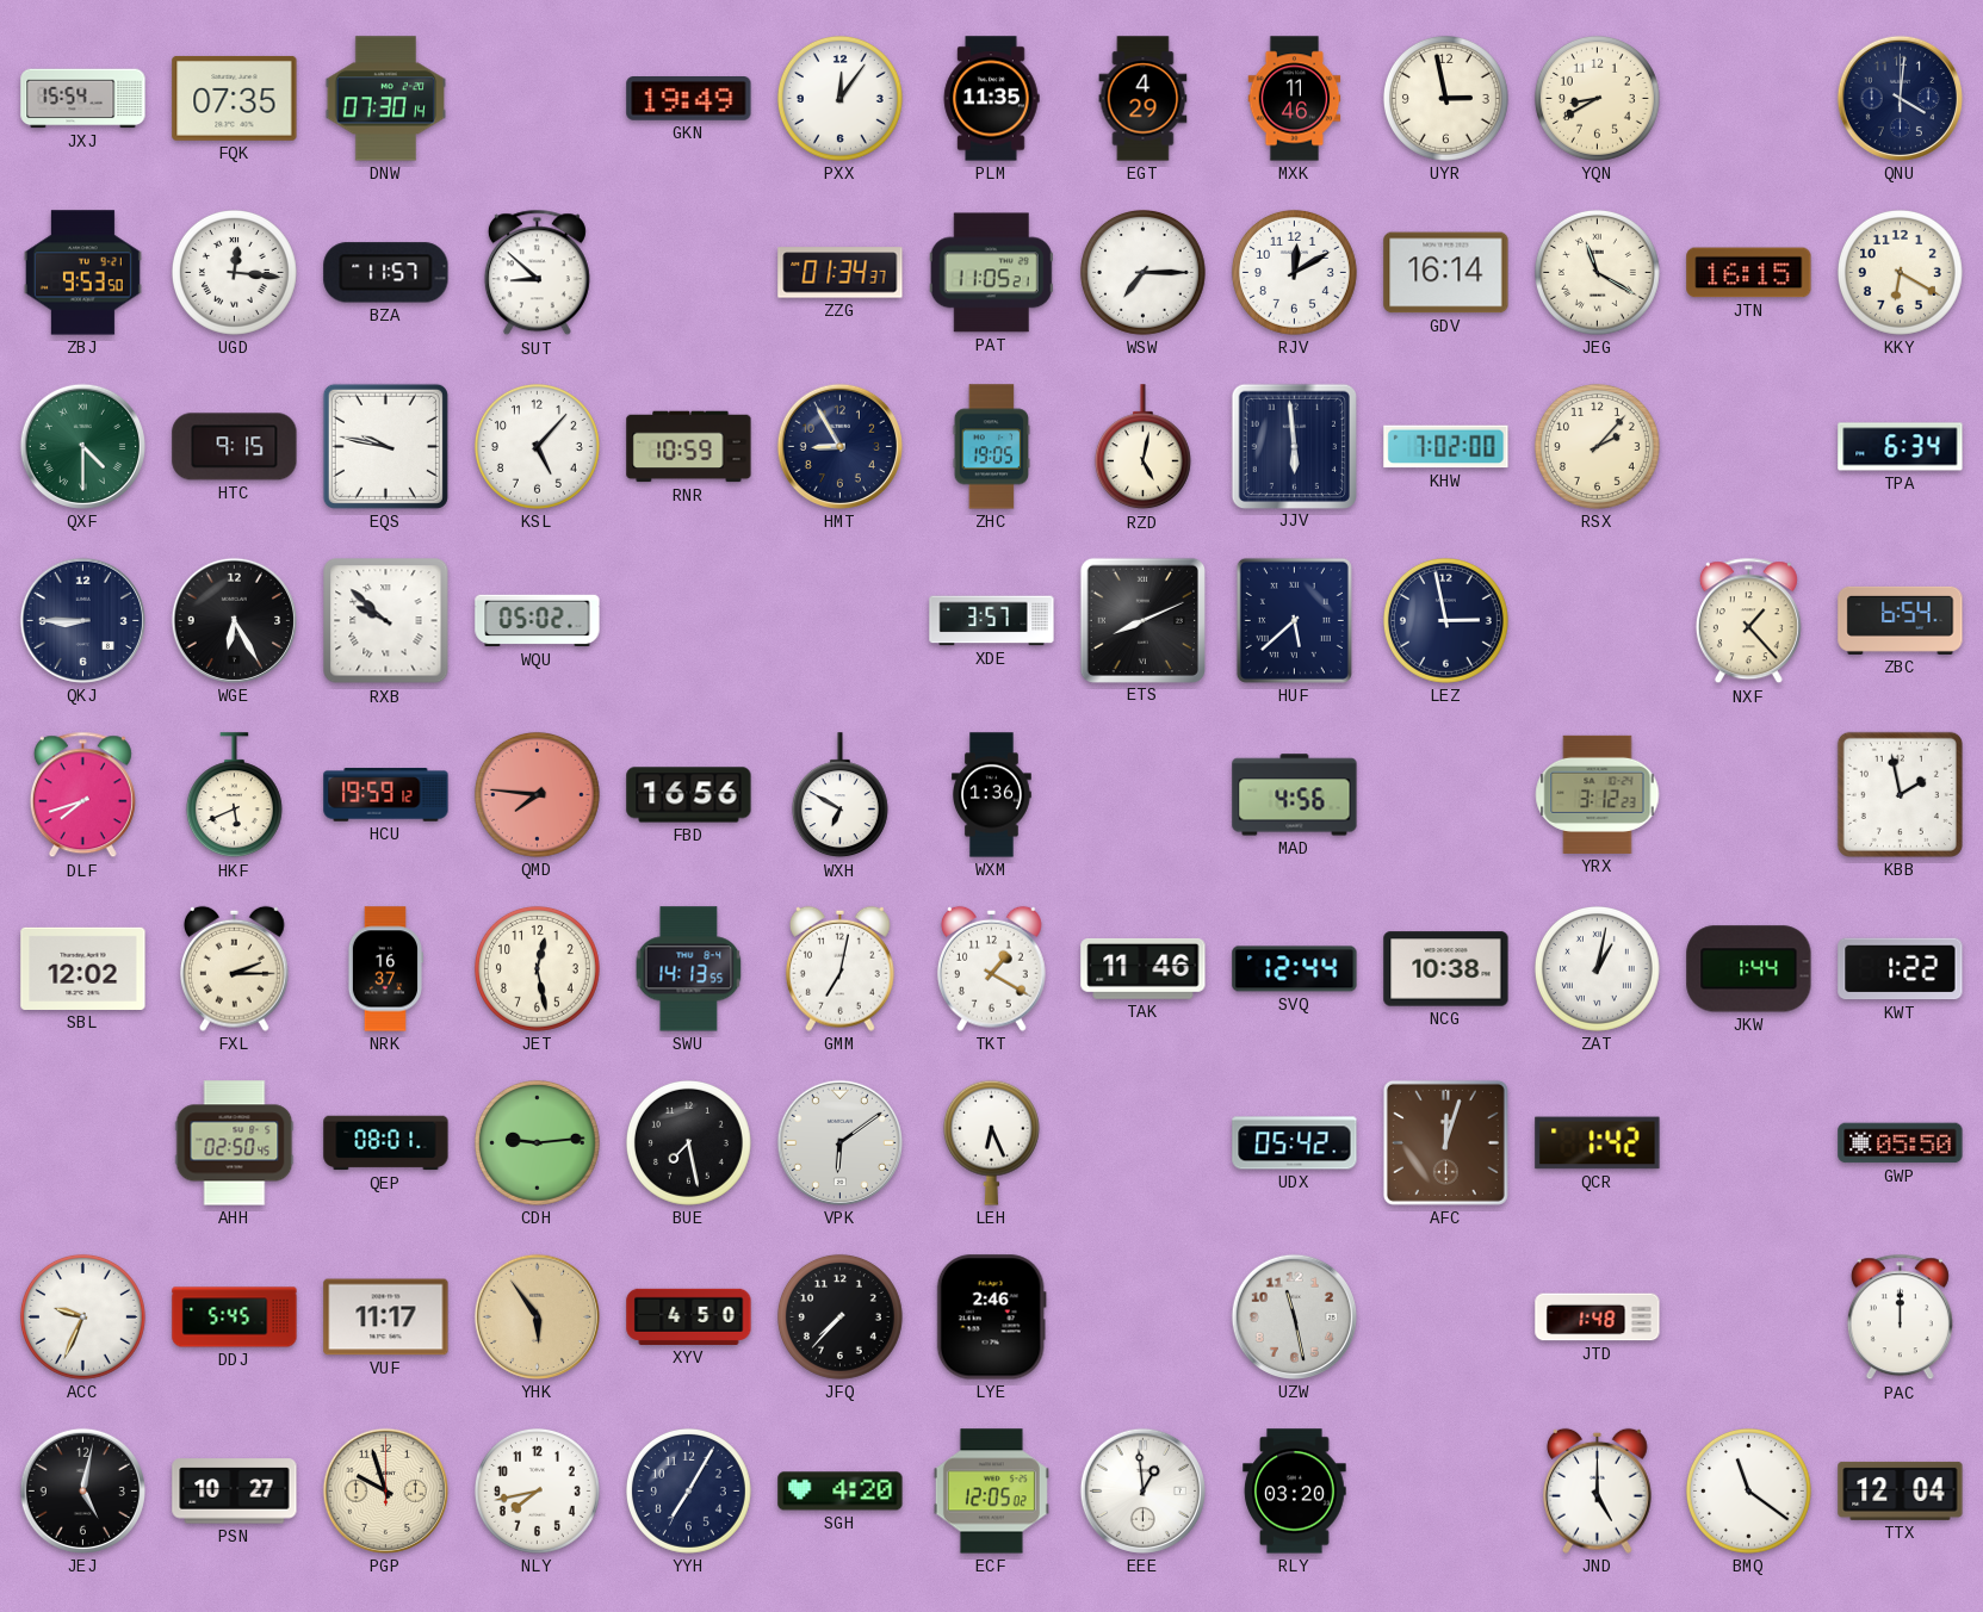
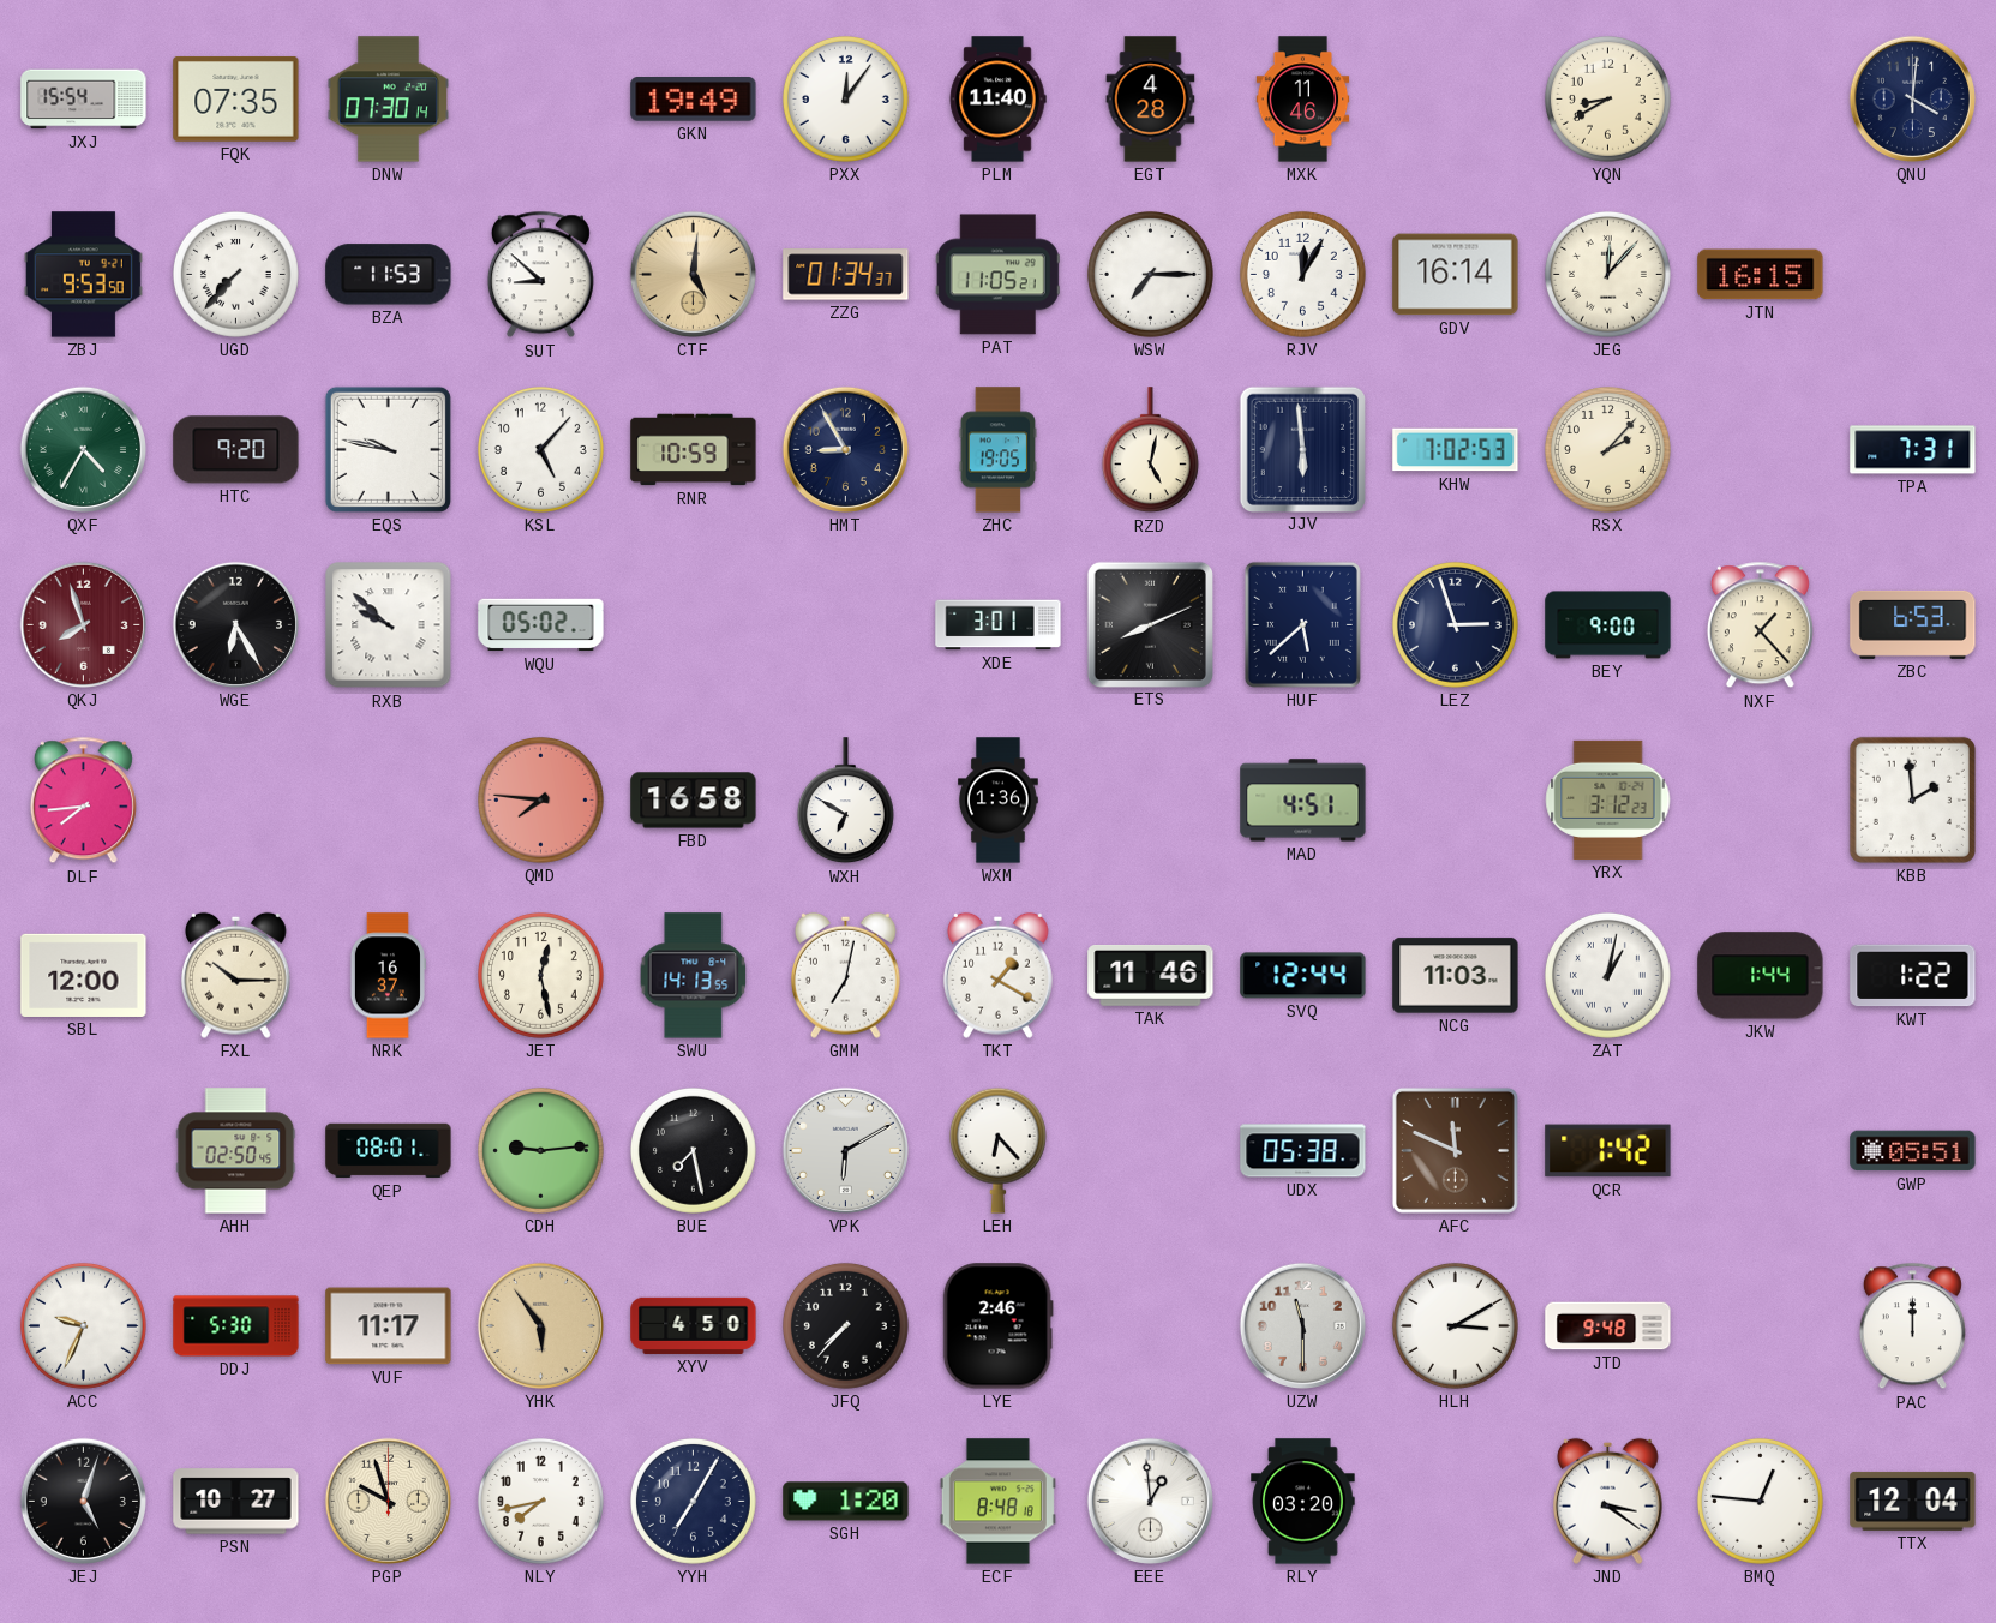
PLM: 11:35 -> 11:40 (997, 100)
EGT: 4:29 -> 4:28 (1151, 100)
UYR: 2:58 -> none (1445, 98)
UGD: 12:16 -> 7:37 (235, 274)
BZA: 11:57 -> 11:53 (389, 275)
CTF: none -> 5:01 (693, 274)
RJV: 12:10 -> 12:05 (1302, 274)
JEG: 11:20 -> 12:07 (1607, 274)
KKY: 6:20 -> none (1900, 272)
QXF: 4:30 -> 4:35 (83, 449)
HTC: 9:15 -> 9:20 (236, 450)
KHW: 7:02:00 -> 7:02:53 (1456, 450)
TPA: 6:34 -> 7:31 (1913, 450)
QKJ: 8:45 -> 7:57 (83, 624)
QKJ dial: navy -> burgundy (83, 624)
XDE: 3:57 -> 3:01 (999, 625)
LEZ: 2:58 -> 2:57 (1455, 624)
BEY: none -> 9:00 (1608, 625)
ZBC: 6:54 -> 6:53 (1913, 624)
DLF: 7:42 -> 7:44 (83, 801)
HKF: 5:41 -> none (234, 795)
HCU: 19:59 -> none (386, 795)
FBD: 16:56 -> 16:58 (694, 801)
MAD: 4:56 -> 4:51 (1303, 801)
KBB: 1:58 -> 1:59 (1912, 799)
SBL: 12:02 -> 12:00 (84, 975)
FXL: 2:15 -> 10:15 (236, 975)
NCG: 10:38 -> 11:03 (1456, 976)
VPK: 6:09 -> 6:10 (845, 1150)
LEH: 6:26 -> 6:23 (997, 1150)
UDX: 05:42 -> 05:38 (1303, 1151)
AFC: 12:03 -> 11:49 (1455, 1150)
GWP: 05:50 -> 05:51 (1913, 1151)
DDJ: 5:45 -> 5:30 (236, 1326)
UZW: 11:28 -> 11:30 (1302, 1325)
HLH: none -> 3:10 (1455, 1325)
JTD: 1:48 -> 9:48 (1608, 1326)
JEJ: 5:02 -> 5:03 (83, 1501)
SGH: 4:20 -> 1:20 (846, 1502)
ECF: 12:05 -> 8:48 (997, 1502)
JND: 5:00 -> 3:21 (1608, 1501)
BMQ: 11:21 -> 12:46 (1760, 1501)
